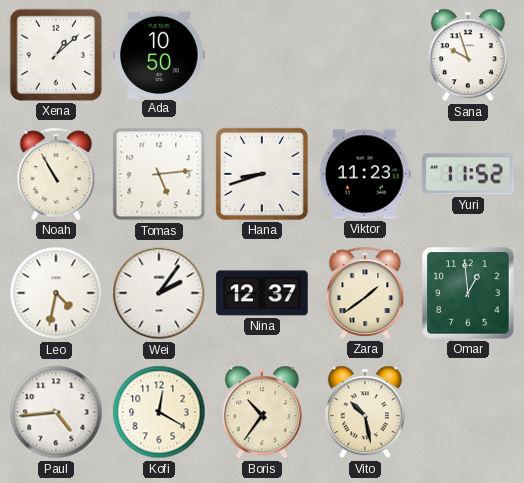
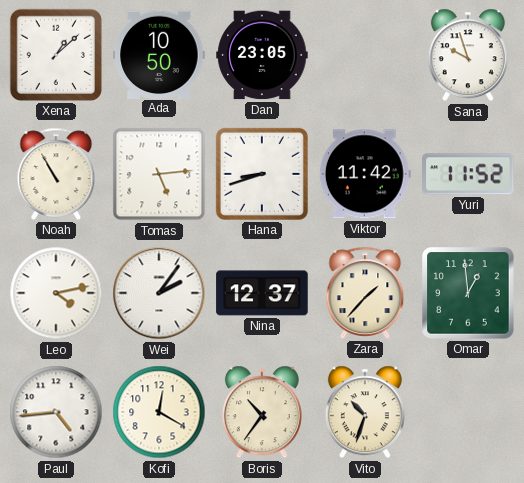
Dan: none -> 23:05 (262, 55)
Viktor: 11:23 -> 11:42 (365, 174)
Leo: 4:32 -> 4:13 (56, 293)
Zara: 1:39 -> 1:37 (365, 293)
Vito: 10:28 -> 10:33 (365, 412)
